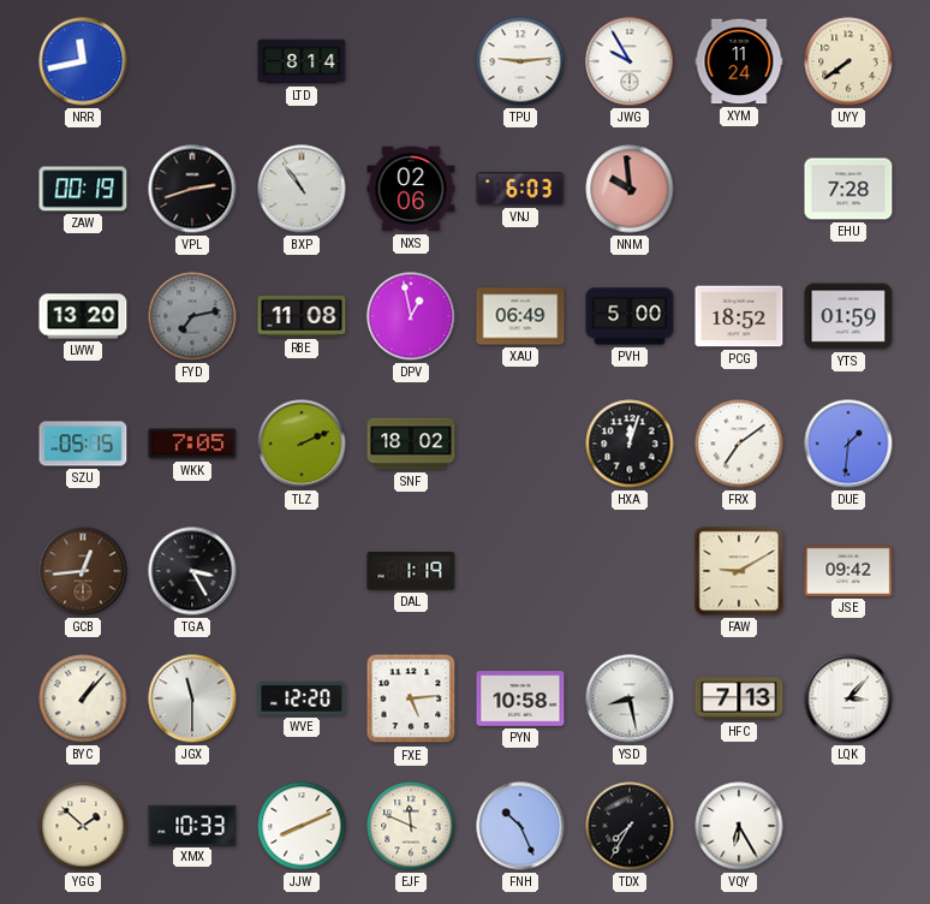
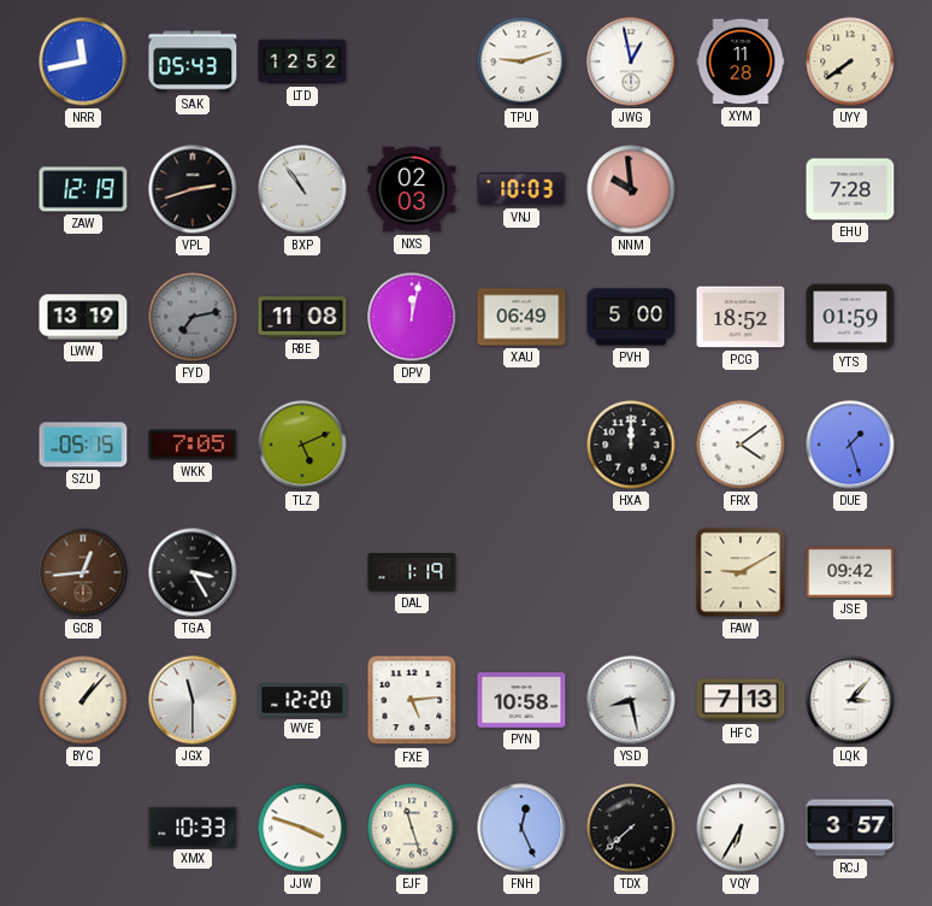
SAK: none -> 05:43 (193, 61)
LTD: 8:14 -> 12:52 (302, 61)
TPU: 9:14 -> 9:12 (521, 61)
JWG: 9:55 -> 12:58 (631, 61)
XYM: 11:24 -> 11:28 (741, 61)
ZAW: 00:19 -> 12:19 (83, 189)
NXS: 02:06 -> 02:03 (412, 189)
VNJ: 6:03 -> 10:03 (521, 189)
LWW: 13:20 -> 13:19 (83, 317)
DPV: 12:58 -> 12:02 (412, 317)
TLZ: 2:11 -> 5:11 (302, 445)
SNF: 18:02 -> none (411, 444)
HXA: 12:03 -> 12:00 (631, 445)
FRX: 7:09 -> 4:09 (741, 445)
DUE: 1:31 -> 1:27 (850, 445)
YGG: 1:52 -> none (83, 826)
JJW: 8:11 -> 3:48 (302, 828)
EJF: 11:49 -> 11:27 (412, 828)
FNH: 10:26 -> 12:26 (521, 828)
TDX: 7:35 -> 7:38 (631, 828)
VQY: 6:25 -> 6:35 (741, 828)
RCJ: none -> 3:57 (850, 828)
